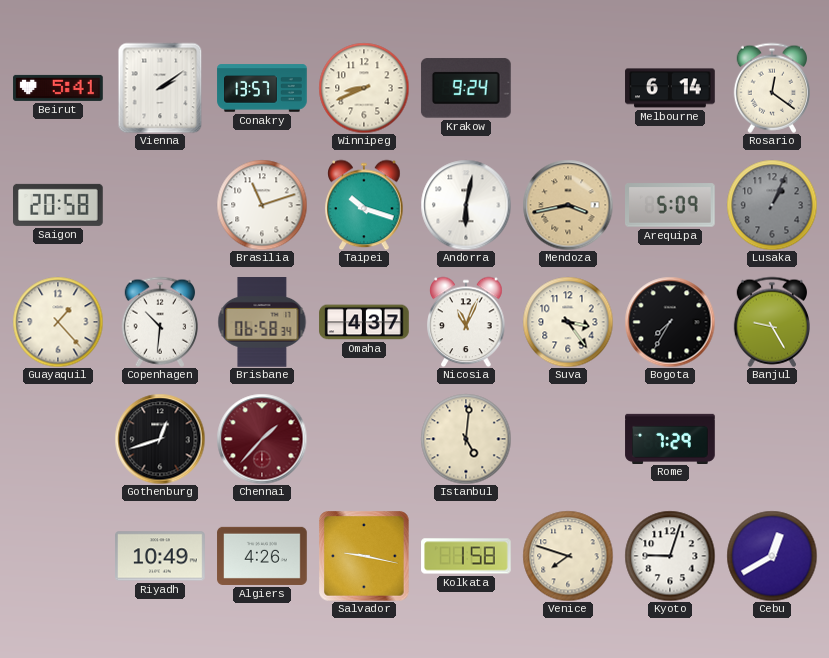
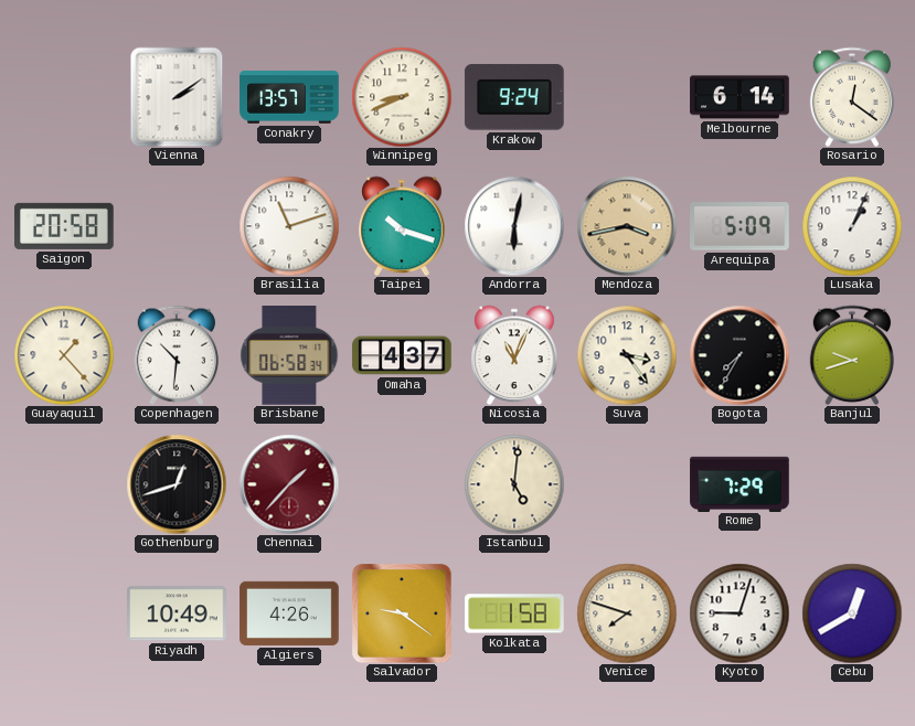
Beirut: 5:41 -> none (58, 88)
Lusaka dial: grey -> white (852, 226)
Banjul: 9:25 -> 9:42 (851, 355)
Salvador: 9:17 -> 9:21 (402, 613)
